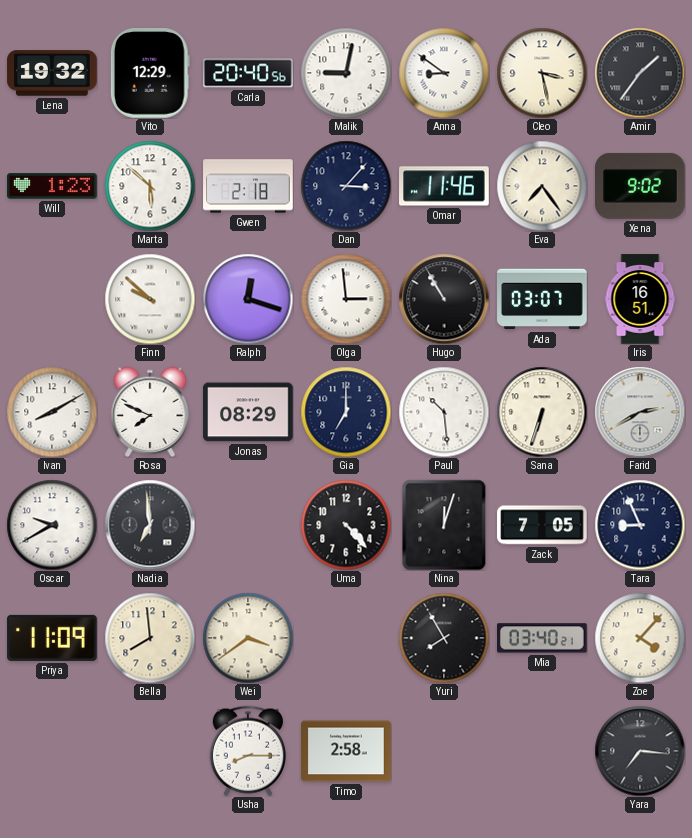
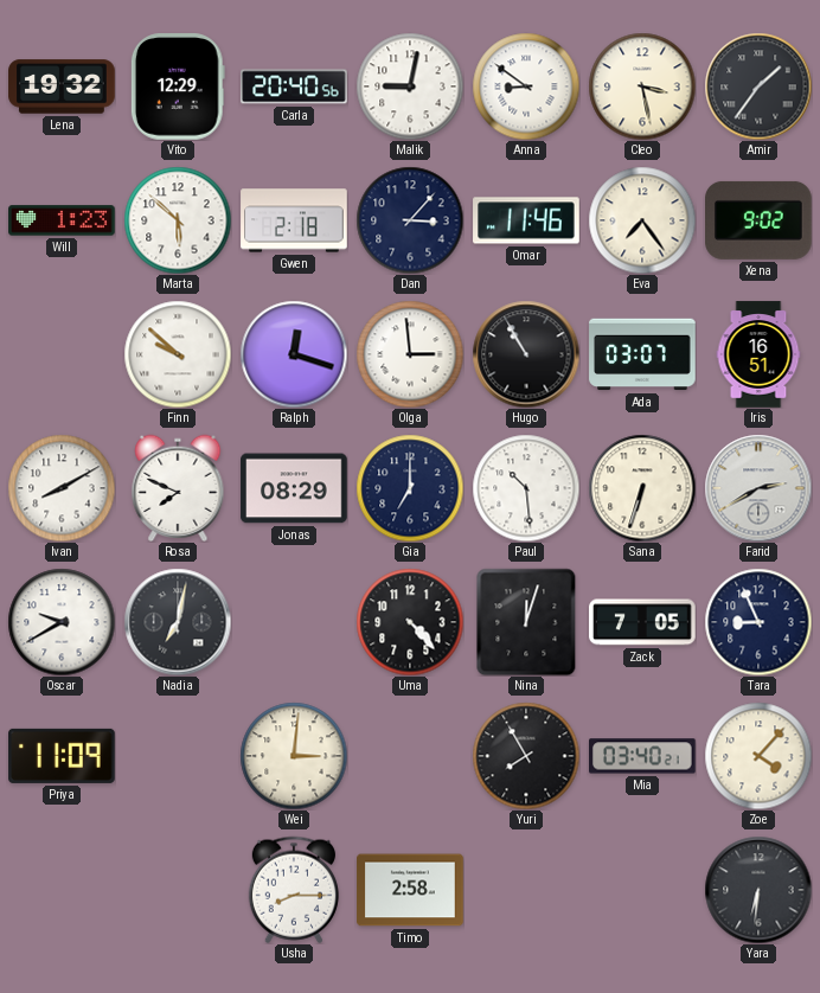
Nadia: 6:59 -> 7:02 (178, 622)
Bella: 7:59 -> none (150, 638)
Wei: 3:39 -> 3:01 (294, 756)
Yara: 7:16 -> 6:31 (758, 890)
